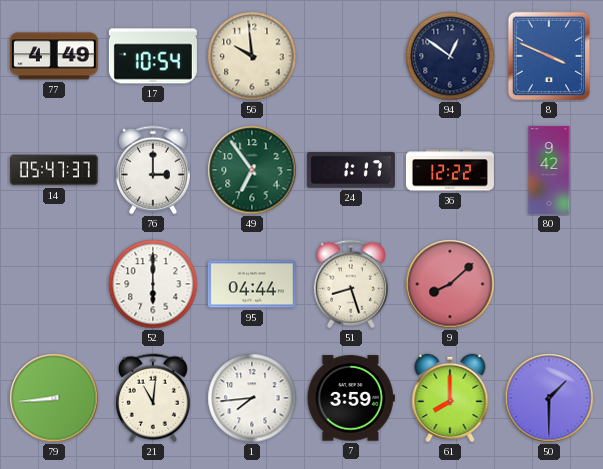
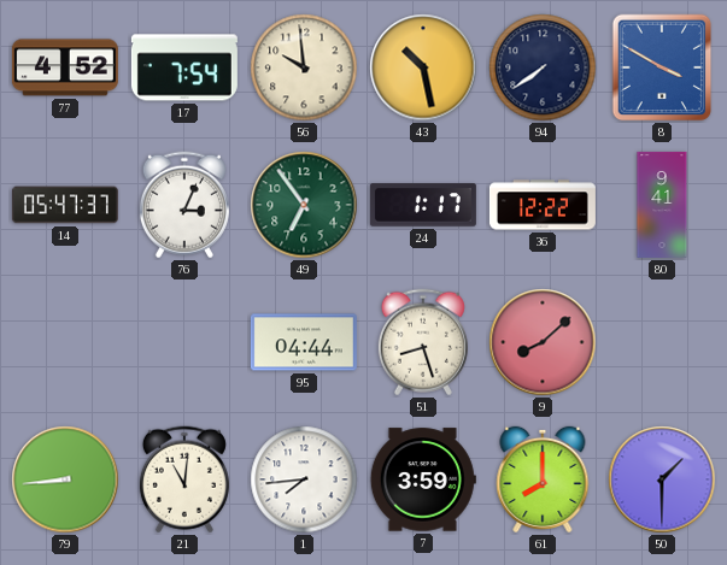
77: 4:49 -> 4:52 (65, 67)
17: 10:54 -> 7:54 (184, 67)
43: none -> 10:28 (423, 67)
94: 12:51 -> 7:39 (543, 67)
8: 3:49 -> 3:50 (662, 67)
76: 3:00 -> 3:04 (184, 205)
80: 9:42 -> 9:41 (662, 205)
52: 6:00 -> none (153, 284)
